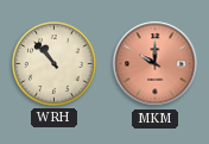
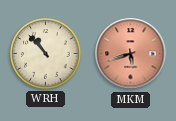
MKM: 10:00 -> 5:42 (131, 54)
